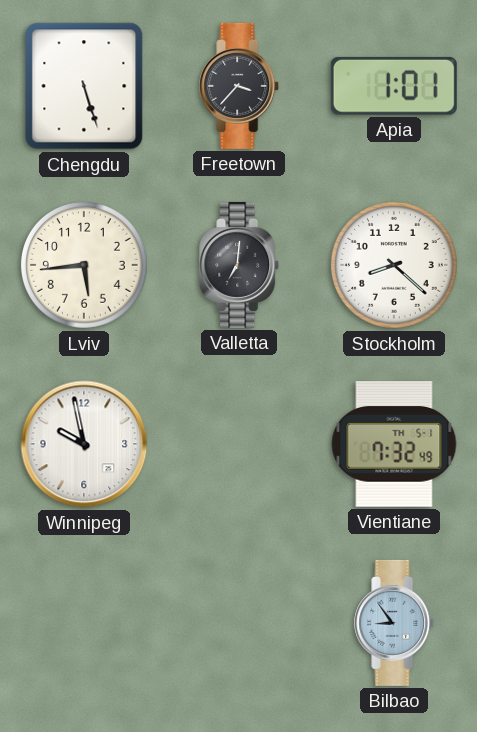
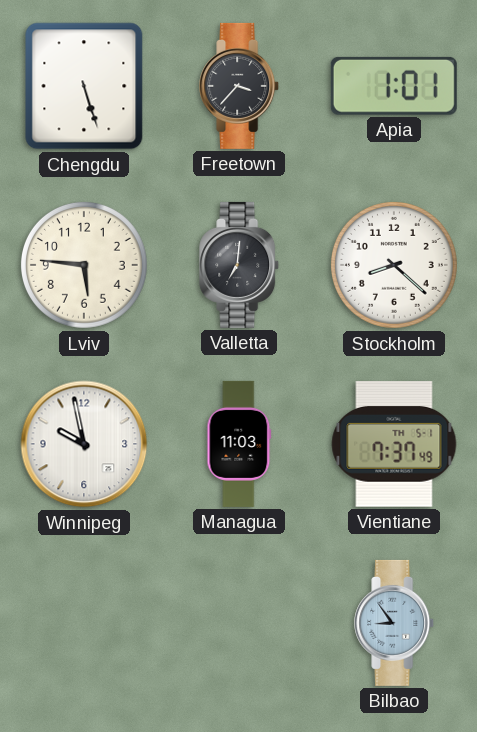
Lviv: 5:44 -> 5:46 (84, 265)
Managua: none -> 11:03 (239, 444)
Vientiane: 7:32 -> 7:37 (394, 444)
